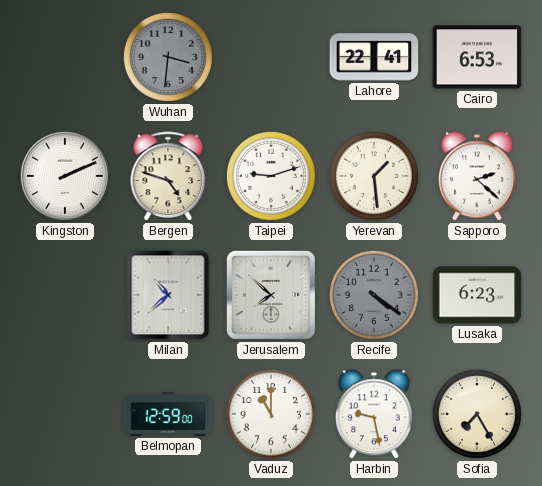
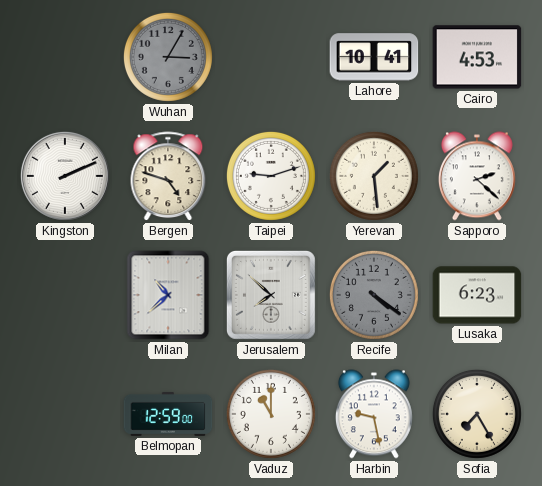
Wuhan: 3:31 -> 3:05 (168, 57)
Lahore: 22:41 -> 10:41 (374, 57)
Cairo: 6:53 -> 4:53 (477, 57)
